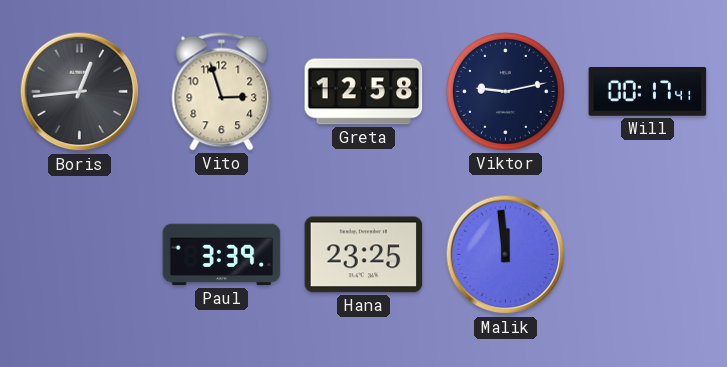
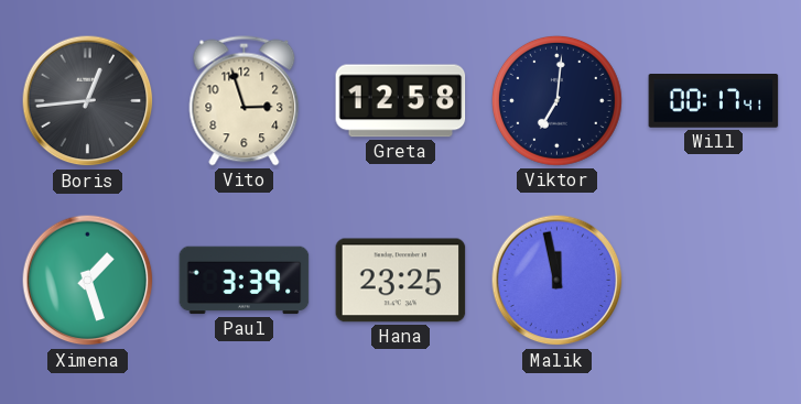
Viktor: 9:13 -> 7:01 (556, 100)
Ximena: none -> 1:27 (88, 281)
Malik: 11:59 -> 11:58 (558, 281)
